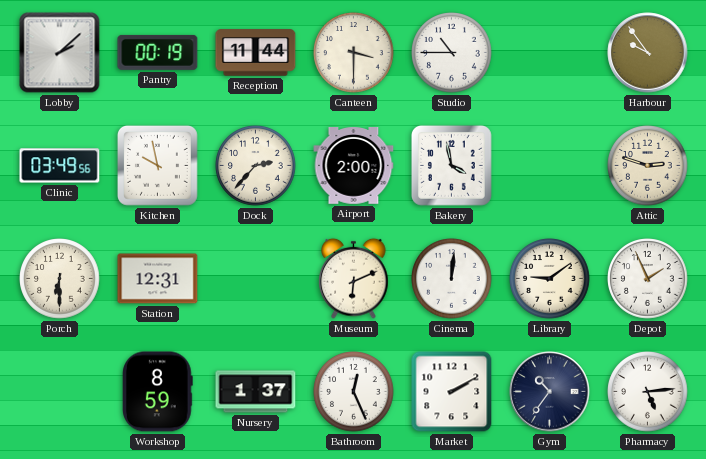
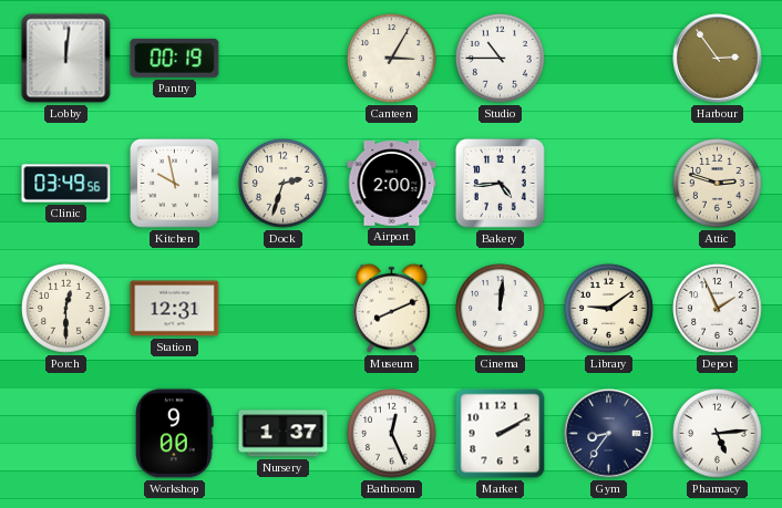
Lobby: 2:08 -> 12:01 (66, 59)
Reception: 11:44 -> none (256, 53)
Canteen: 3:30 -> 3:05 (392, 59)
Harbour: 9:54 -> 2:54 (718, 59)
Dock: 2:37 -> 2:33 (284, 184)
Bakery: 3:58 -> 4:44 (500, 183)
Porch: 6:30 -> 12:30 (66, 309)
Museum: 6:11 -> 8:11 (392, 308)
Workshop: 8:59 -> 9:00 (175, 434)
Gym: 10:36 -> 8:36 (609, 434)
